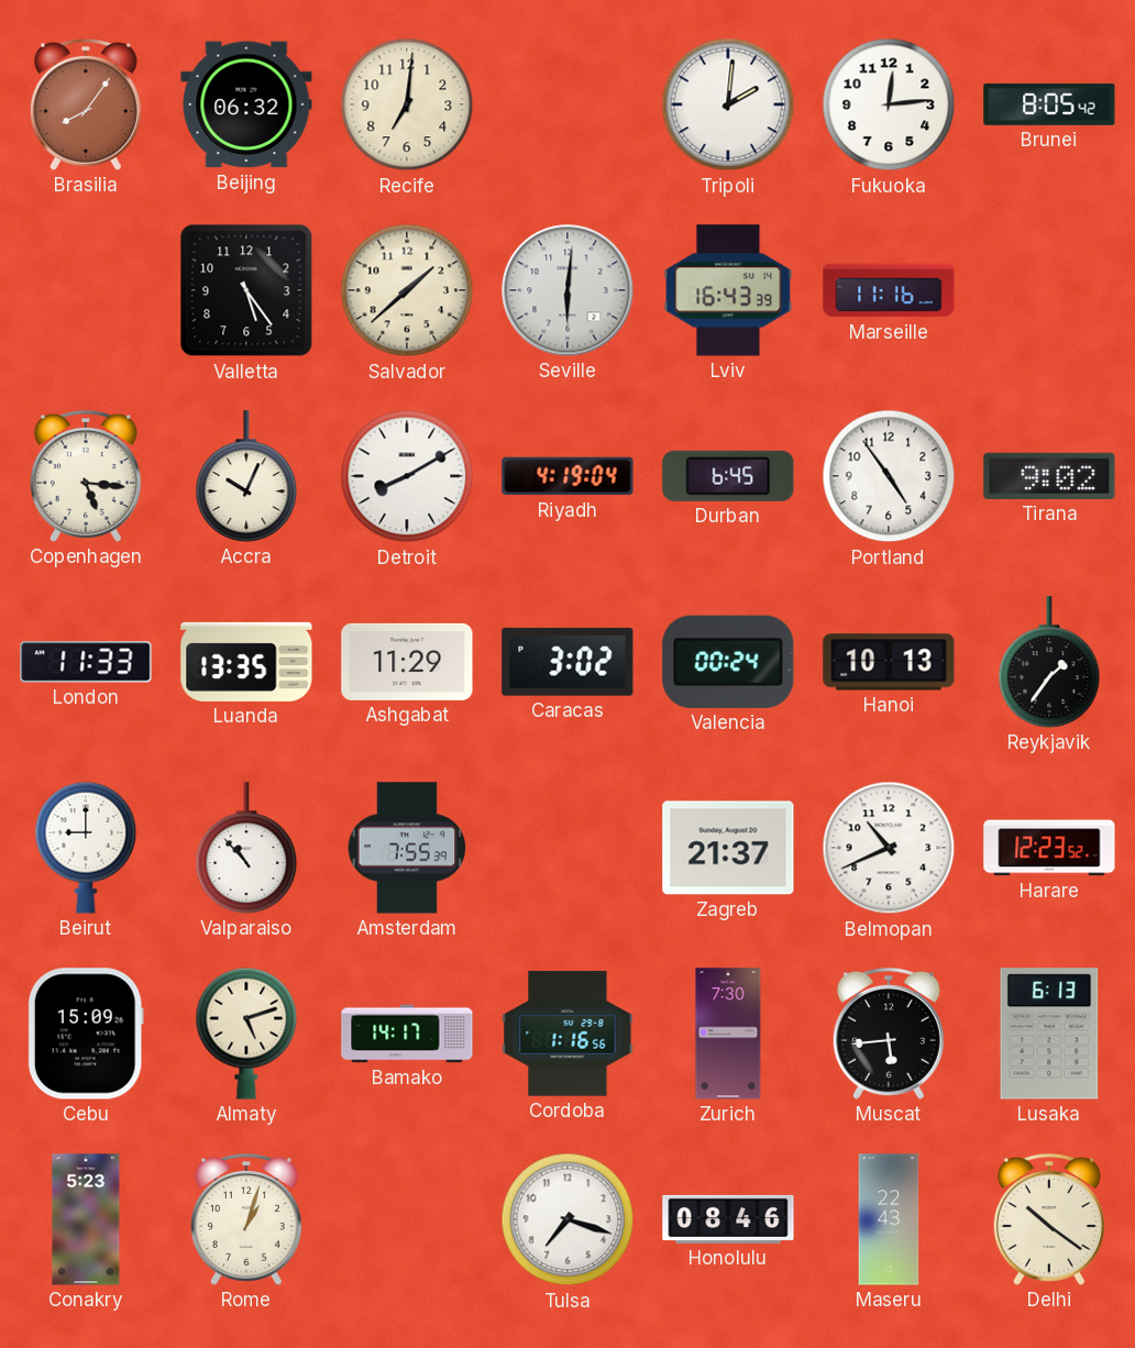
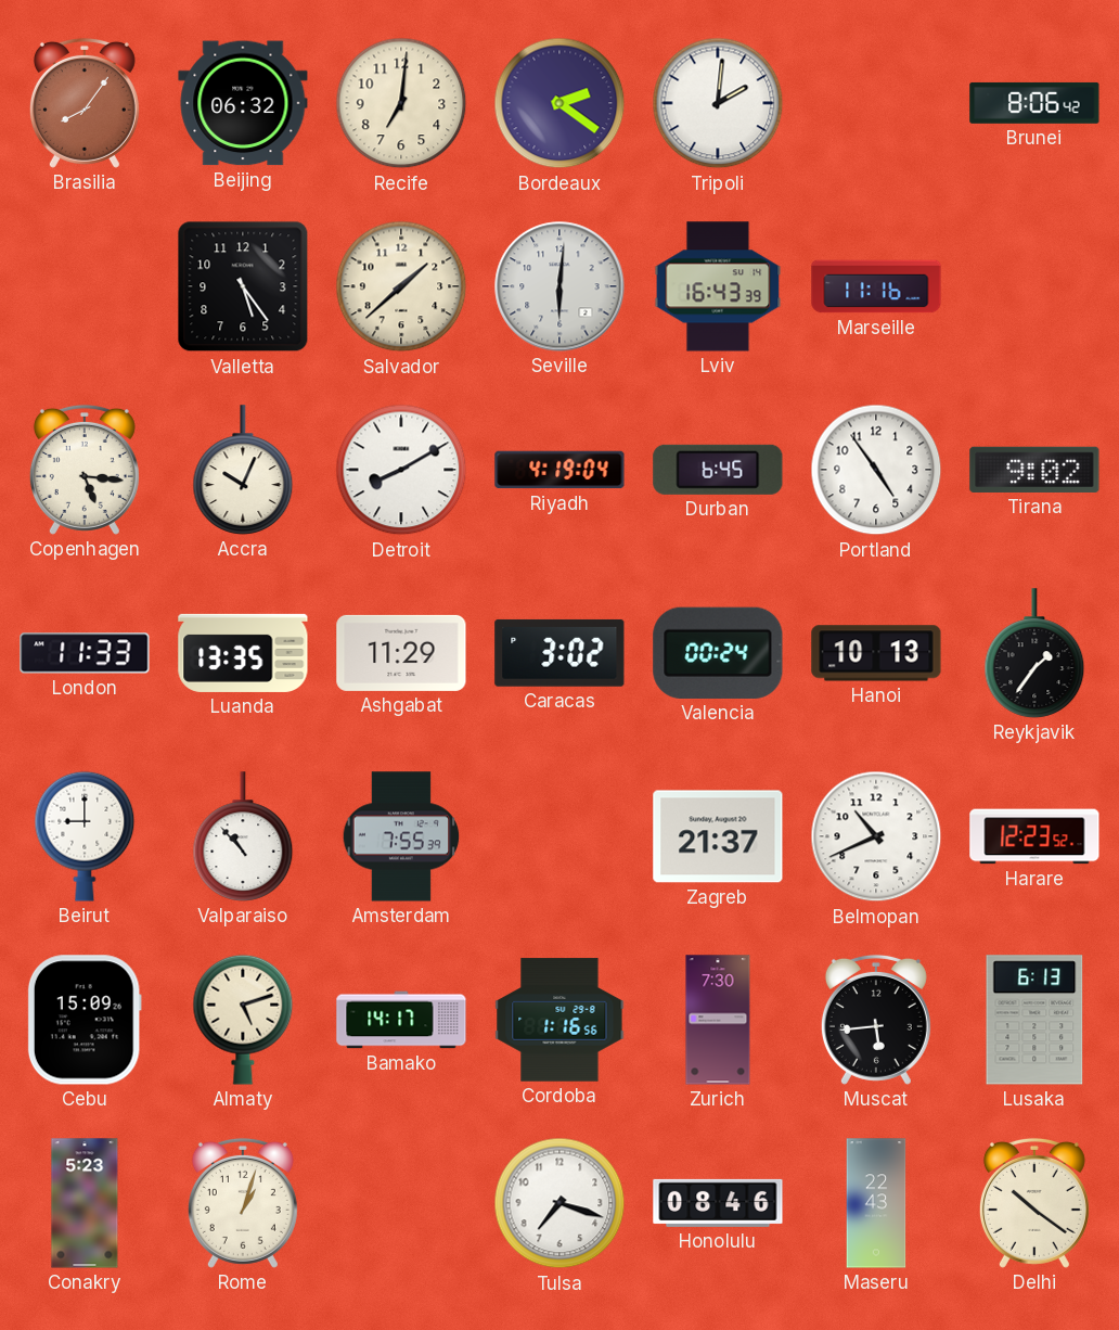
Bordeaux: none -> 2:21 (559, 103)
Fukuoka: 12:14 -> none (889, 104)
Brunei: 8:05 -> 8:06 (1034, 103)
